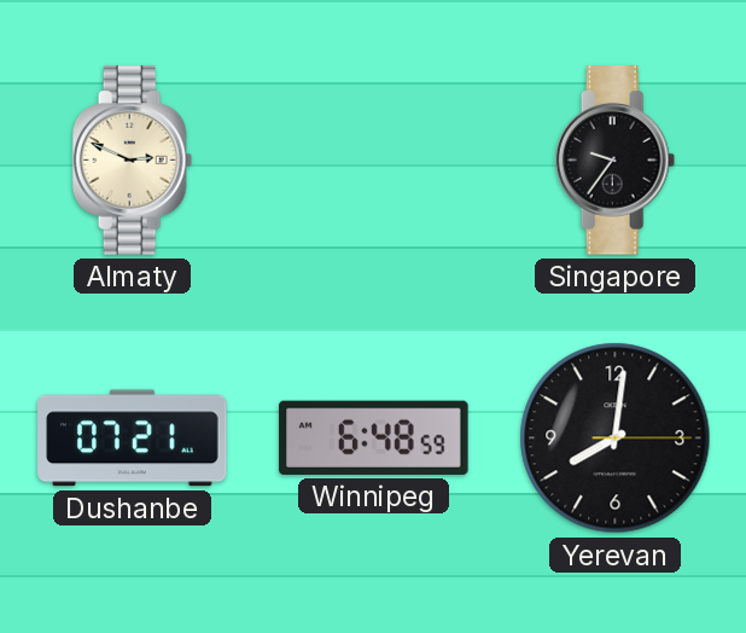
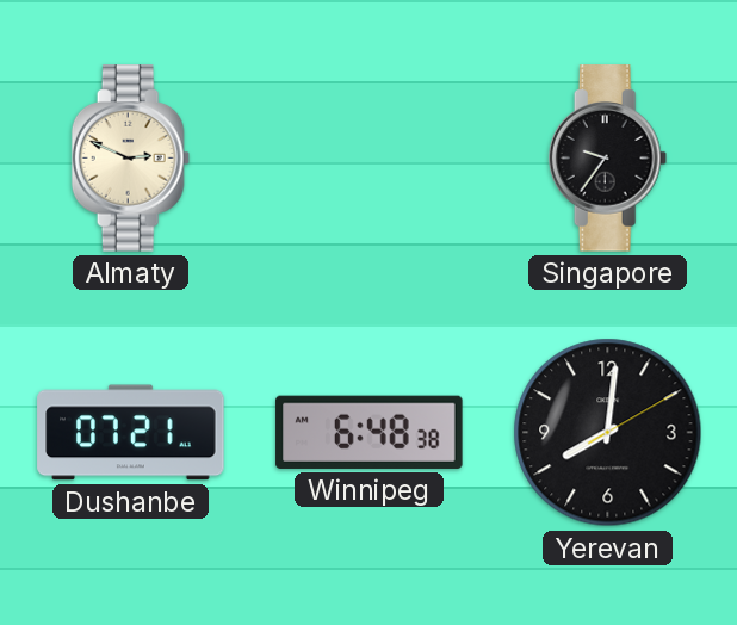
Winnipeg: 6:48:59 -> 6:48:38 (370, 432)
Yerevan: 8:01:15 -> 8:01:10 (608, 433)
